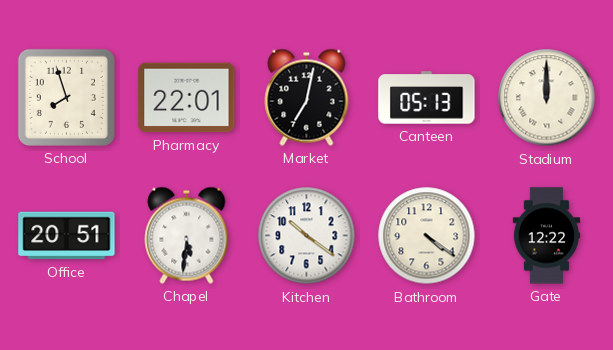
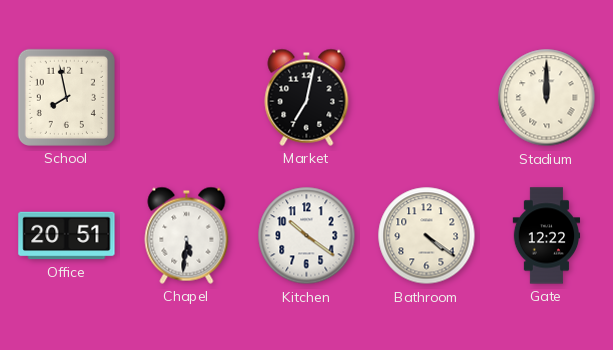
School: 7:57 -> 7:58 (66, 97)
Pharmacy: 22:01 -> none (187, 98)
Canteen: 05:13 -> none (427, 98)
